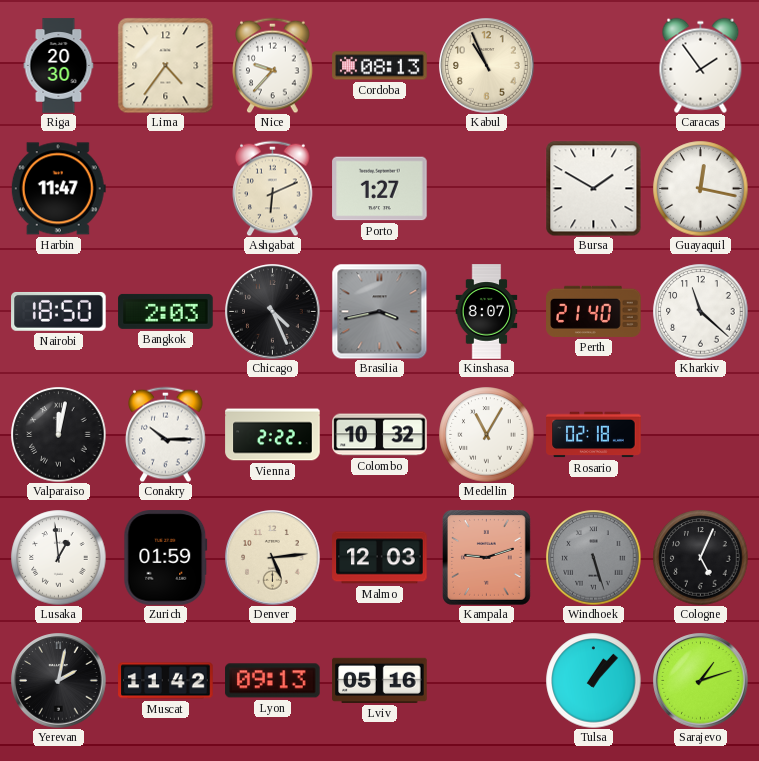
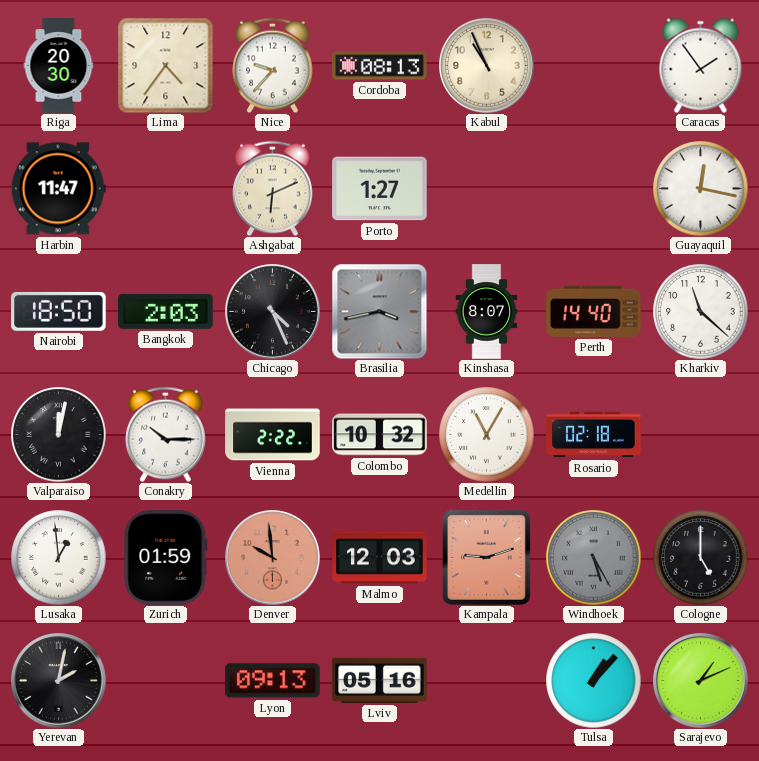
Bursa: 1:50 -> none (593, 188)
Perth: 21:40 -> 14:40 (594, 311)
Denver: 5:14 -> 9:59 (273, 558)
Denver dial: cream -> salmon (273, 558)
Windhoek: 5:27 -> 5:25 (593, 557)
Cologne: 5:04 -> 5:00 (700, 557)
Muscat: 11:42 -> none (166, 681)
Sarajevo: 1:12 -> 1:11 (701, 681)
